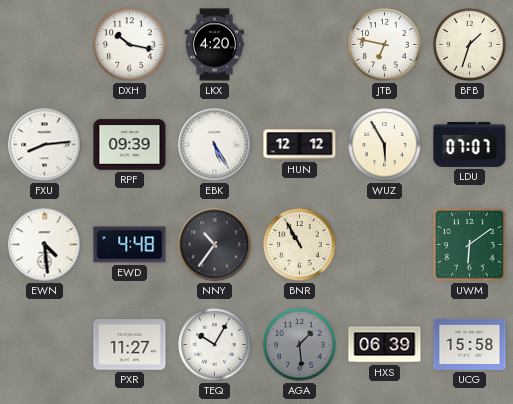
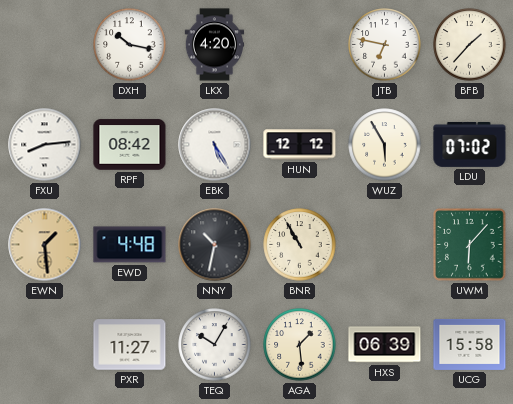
BFB: 1:33 -> 1:37 (470, 45)
RPF: 09:39 -> 08:42 (130, 145)
LDU: 07:07 -> 07:02 (470, 144)
EWN: 4:29 -> 1:29 (45, 245)
EWN dial: white -> champagne (45, 245)
NNY: 10:36 -> 10:32 (215, 245)
UWM: 6:09 -> 6:07 (470, 245)
AGA dial: grey -> cream (300, 345)
